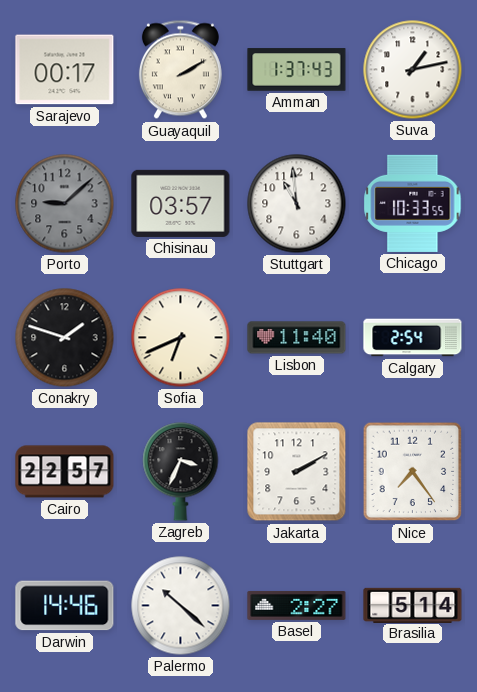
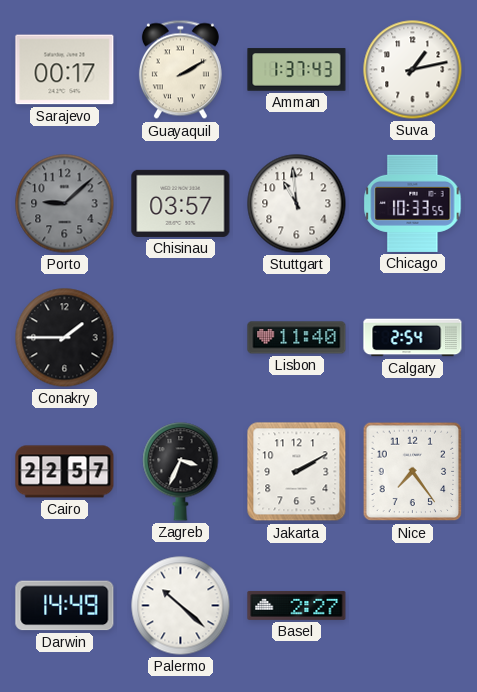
Conakry: 1:48 -> 1:45 (65, 338)
Sofia: 6:41 -> none (181, 338)
Darwin: 14:46 -> 14:49 (65, 606)
Brasilia: 5:14 -> none (413, 605)
